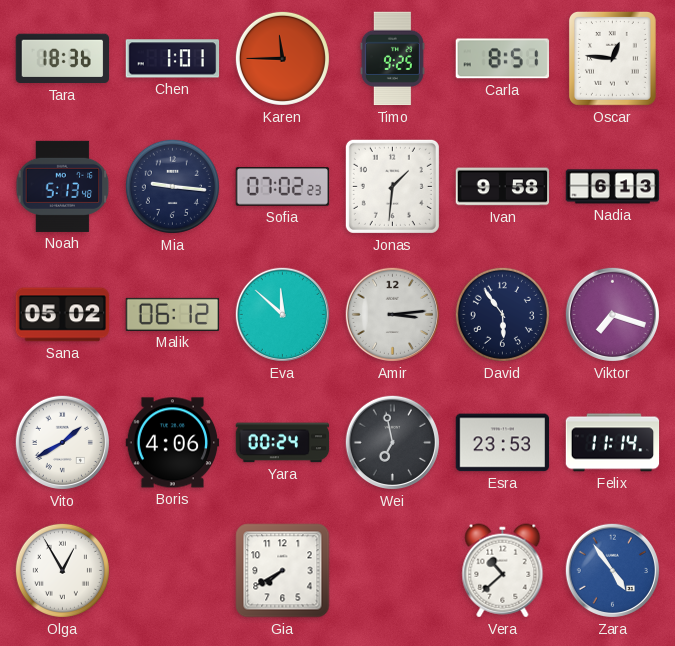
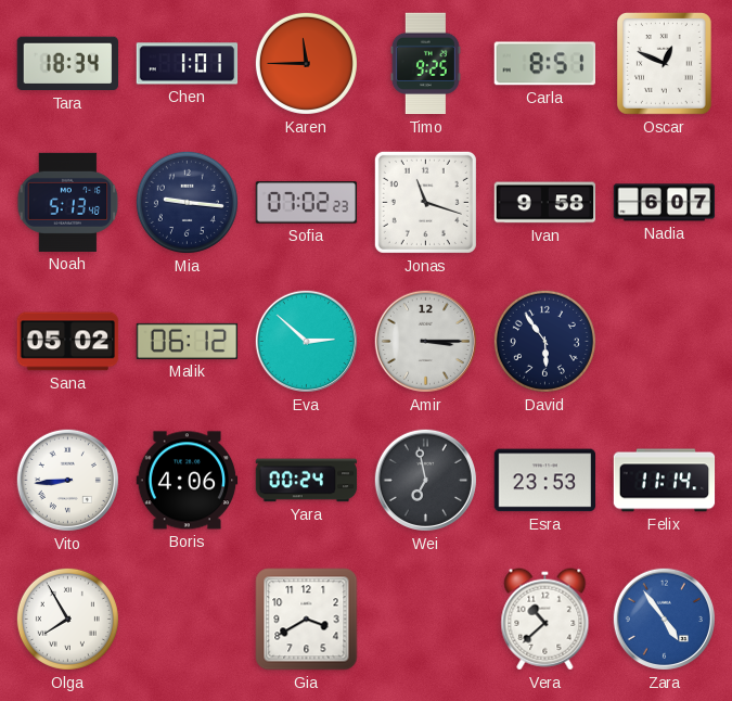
Tara: 18:36 -> 18:34 (67, 64)
Oscar: 12:46 -> 12:49 (664, 63)
Jonas: 1:31 -> 11:18 (425, 202)
Nadia: 6:13 -> 6:07 (665, 203)
Eva: 11:52 -> 2:52 (306, 341)
Amir: 3:14 -> 3:15 (425, 341)
Viktor: 7:18 -> none (612, 314)
Vito: 1:40 -> 8:44 (67, 480)
Olga: 12:55 -> 7:55 (67, 619)
Gia: 7:40 -> 3:40 (307, 620)
